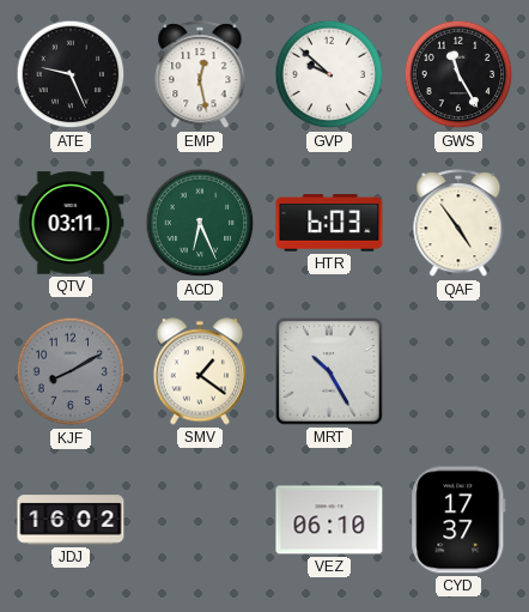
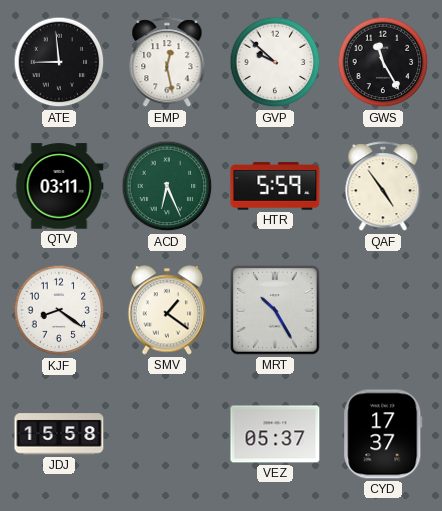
ATE: 9:26 -> 8:59 (59, 62)
HTR: 6:03 -> 5:59 (275, 186)
KJF: 8:10 -> 8:21 (59, 310)
KJF dial: grey -> white (59, 310)
JDJ: 16:02 -> 15:58 (59, 434)
VEZ: 06:10 -> 05:37 (275, 434)
